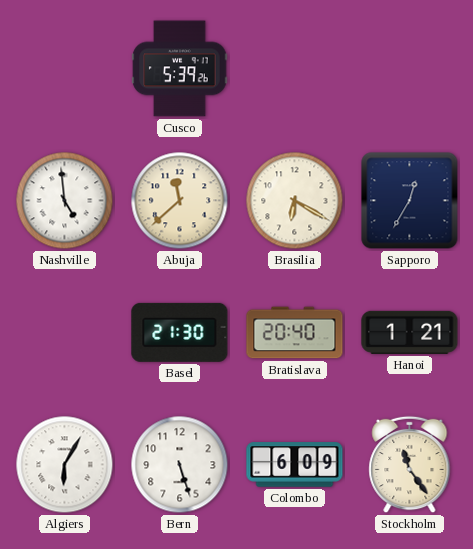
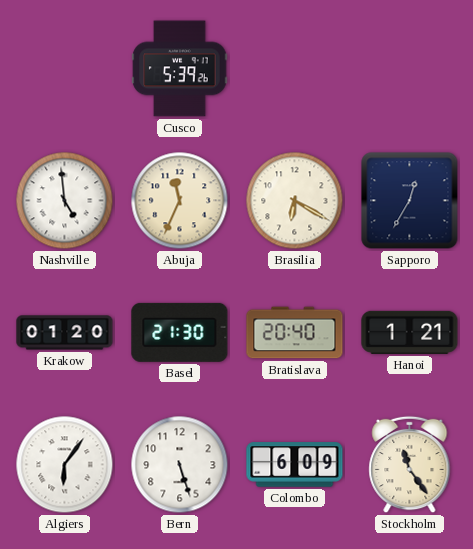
Abuja: 11:38 -> 11:34 (180, 201)
Krakow: none -> 01:20 (65, 333)
Algiers: 6:05 -> 6:06 (65, 465)
